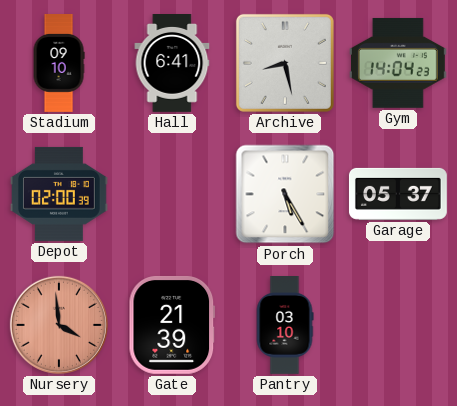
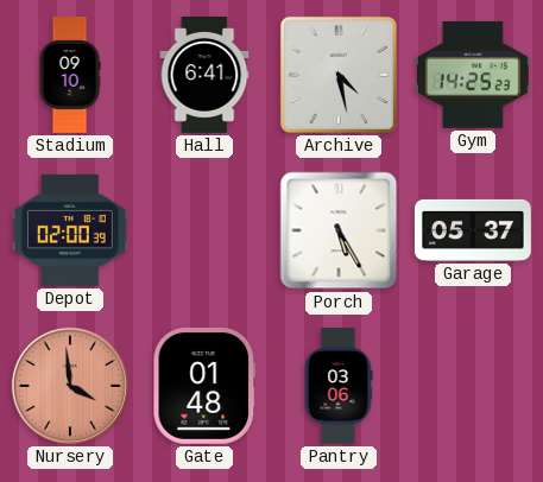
Archive: 8:28 -> 4:28 (339, 75)
Gym: 14:04 -> 14:25 (473, 75)
Gate: 21:39 -> 01:48 (204, 386)
Pantry: 03:10 -> 03:06 (339, 387)
